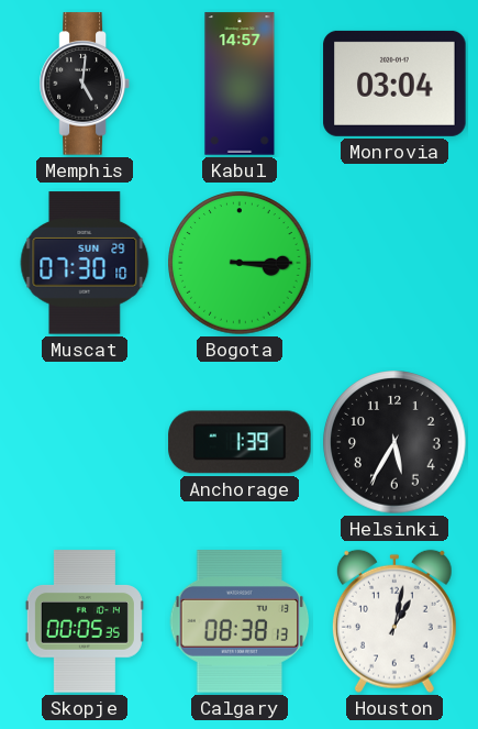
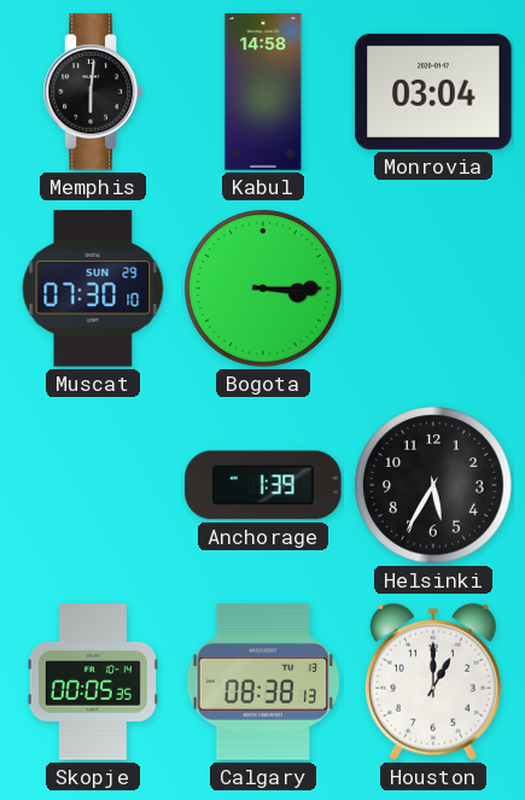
Memphis: 5:01 -> 6:01 (93, 92)
Kabul: 14:57 -> 14:58 (263, 92)
Houston: 1:02 -> 1:00 (433, 682)
